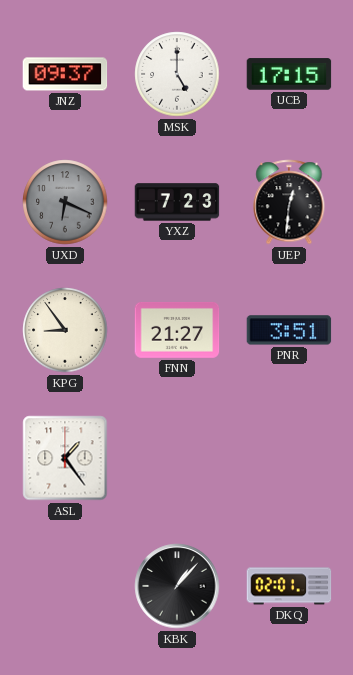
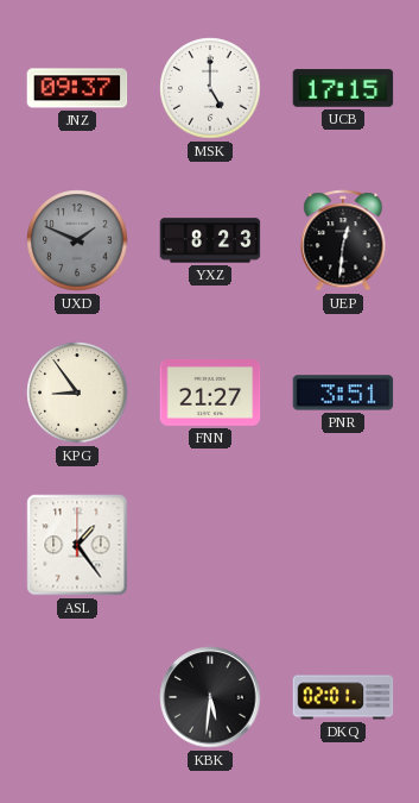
UXD: 6:19 -> 1:49 (77, 240)
YXZ: 7:23 -> 8:23 (210, 240)
KBK: 1:07 -> 5:31 (210, 697)
